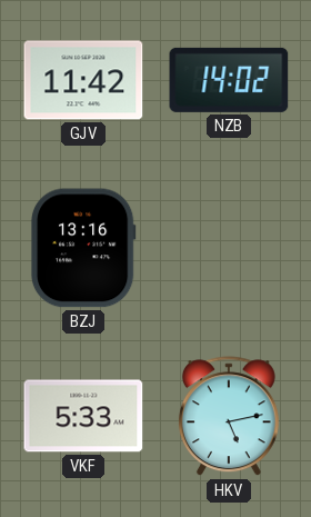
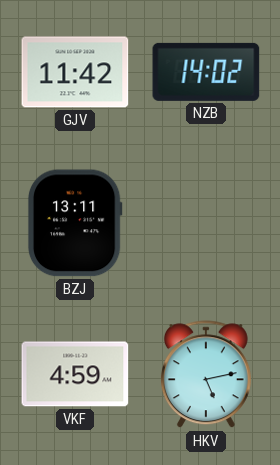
BZJ: 13:16 -> 13:11 (75, 223)
VKF: 5:33 -> 4:59 (75, 374)
